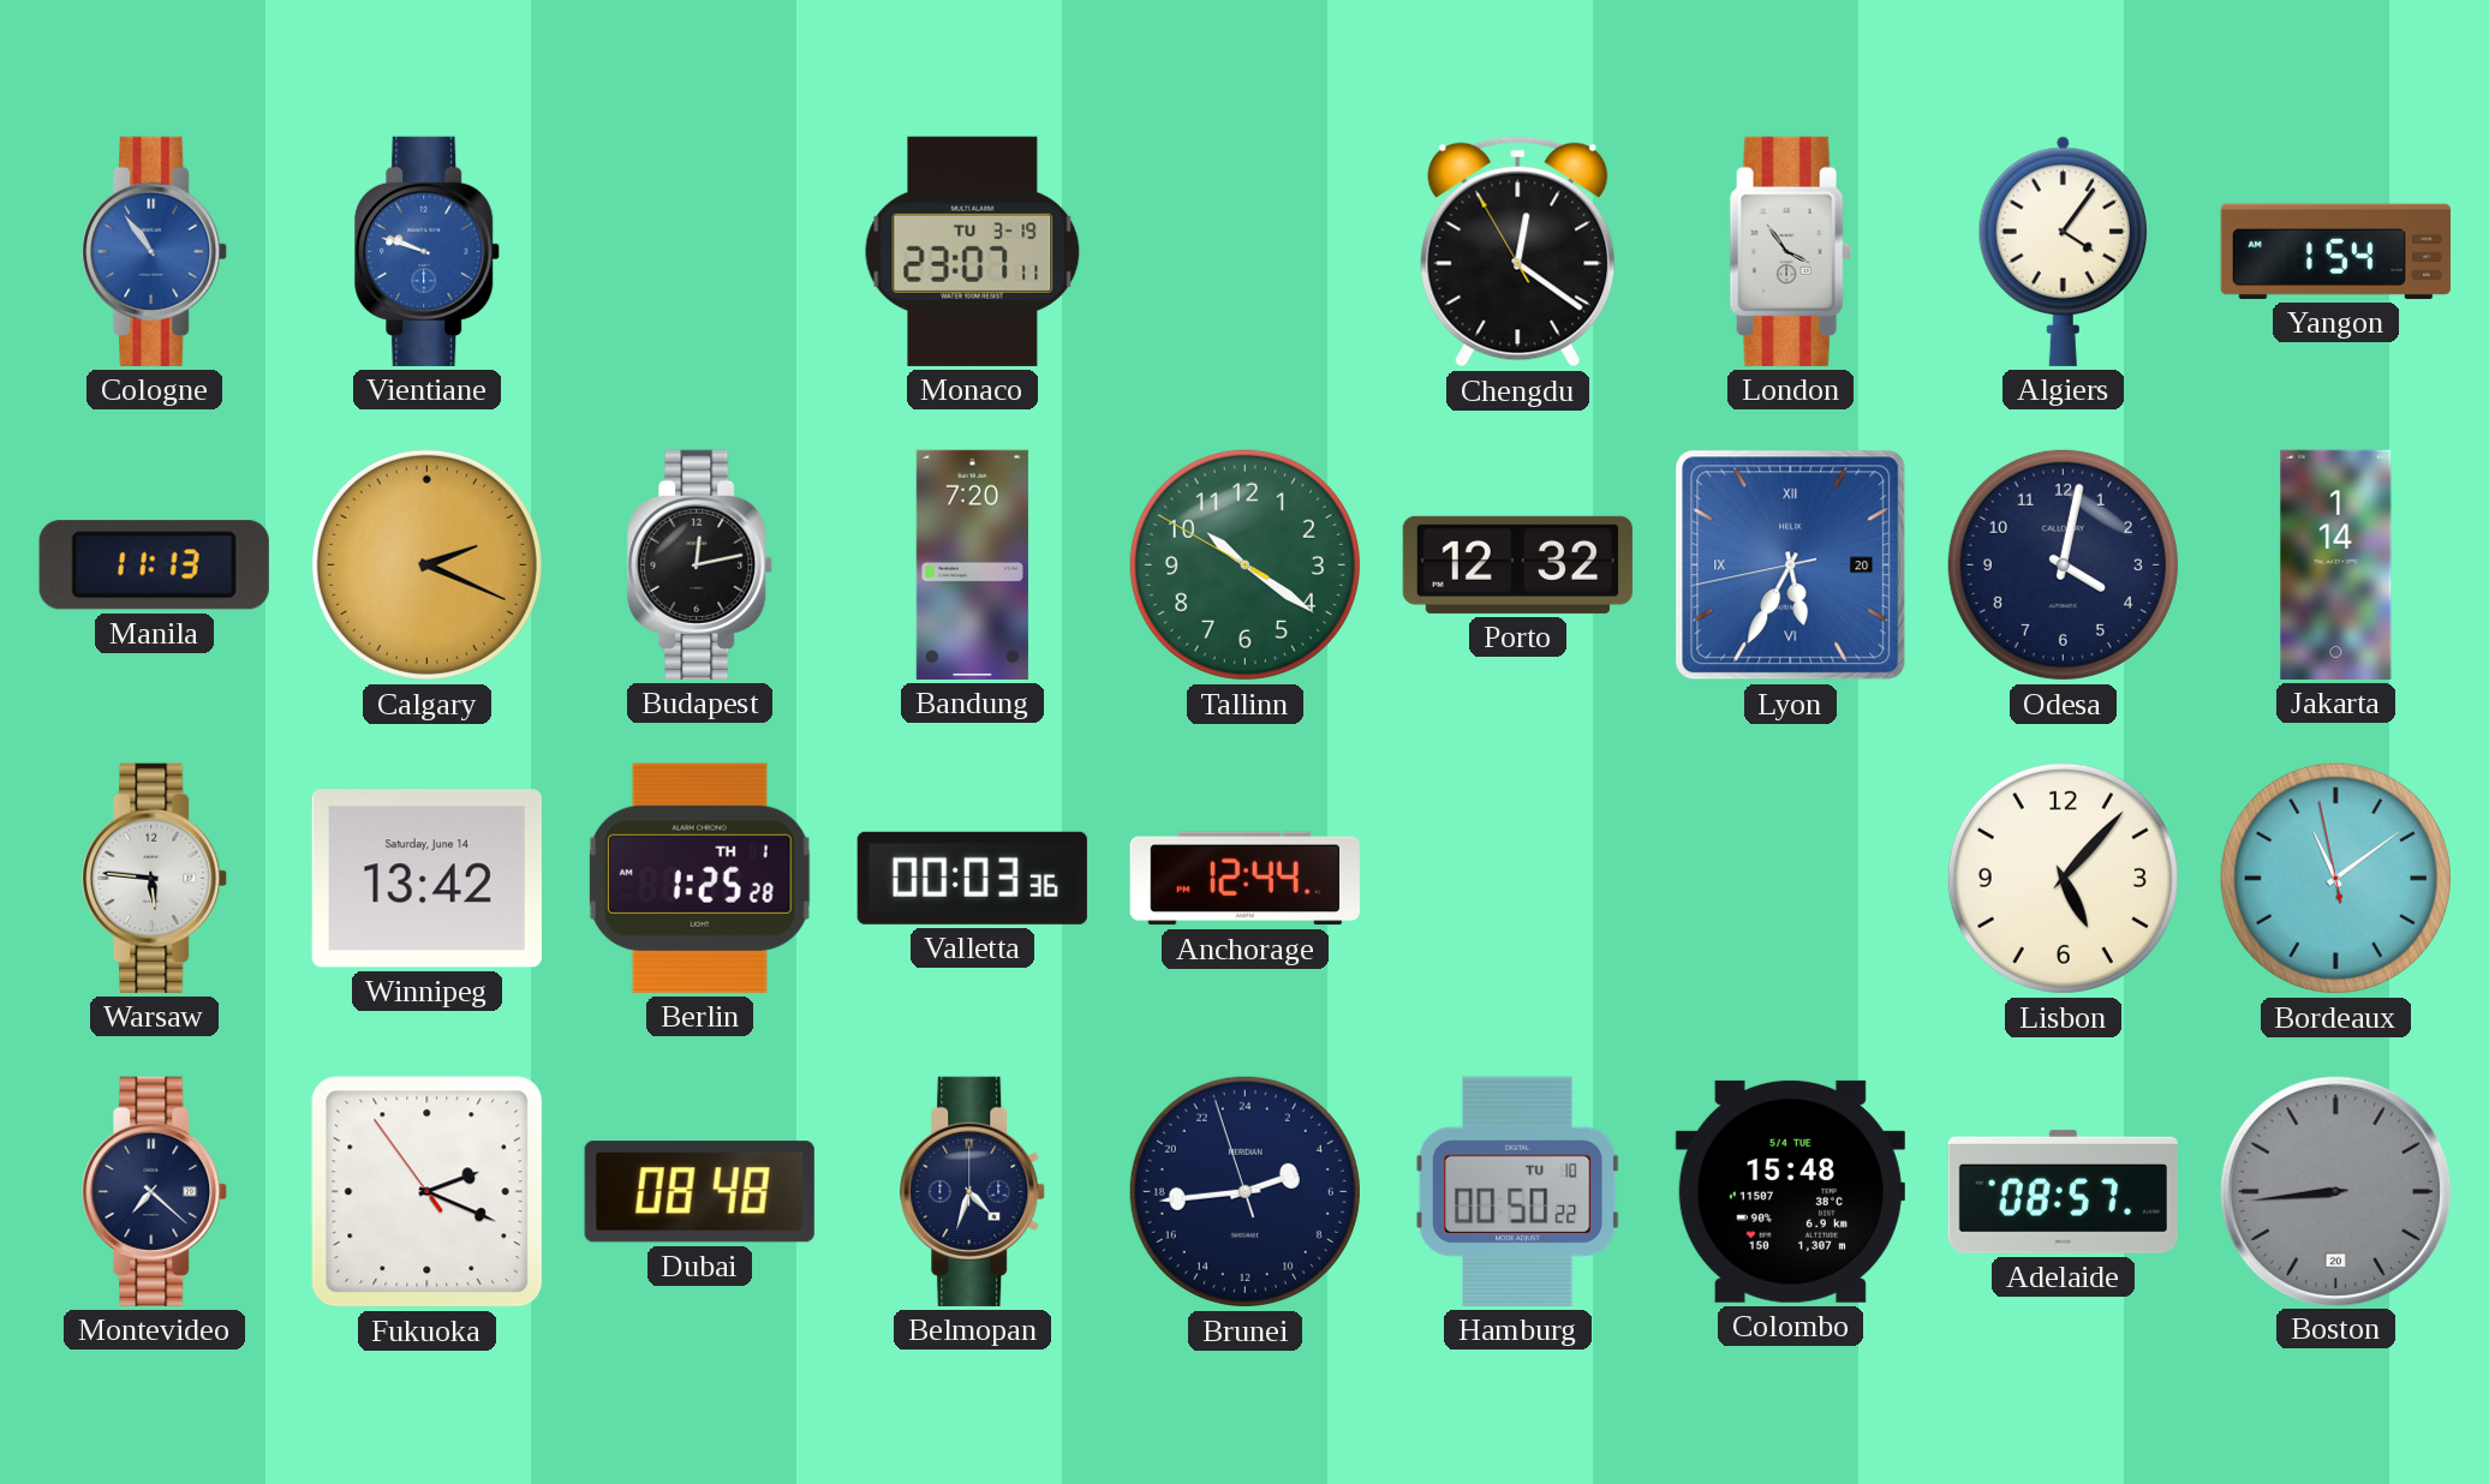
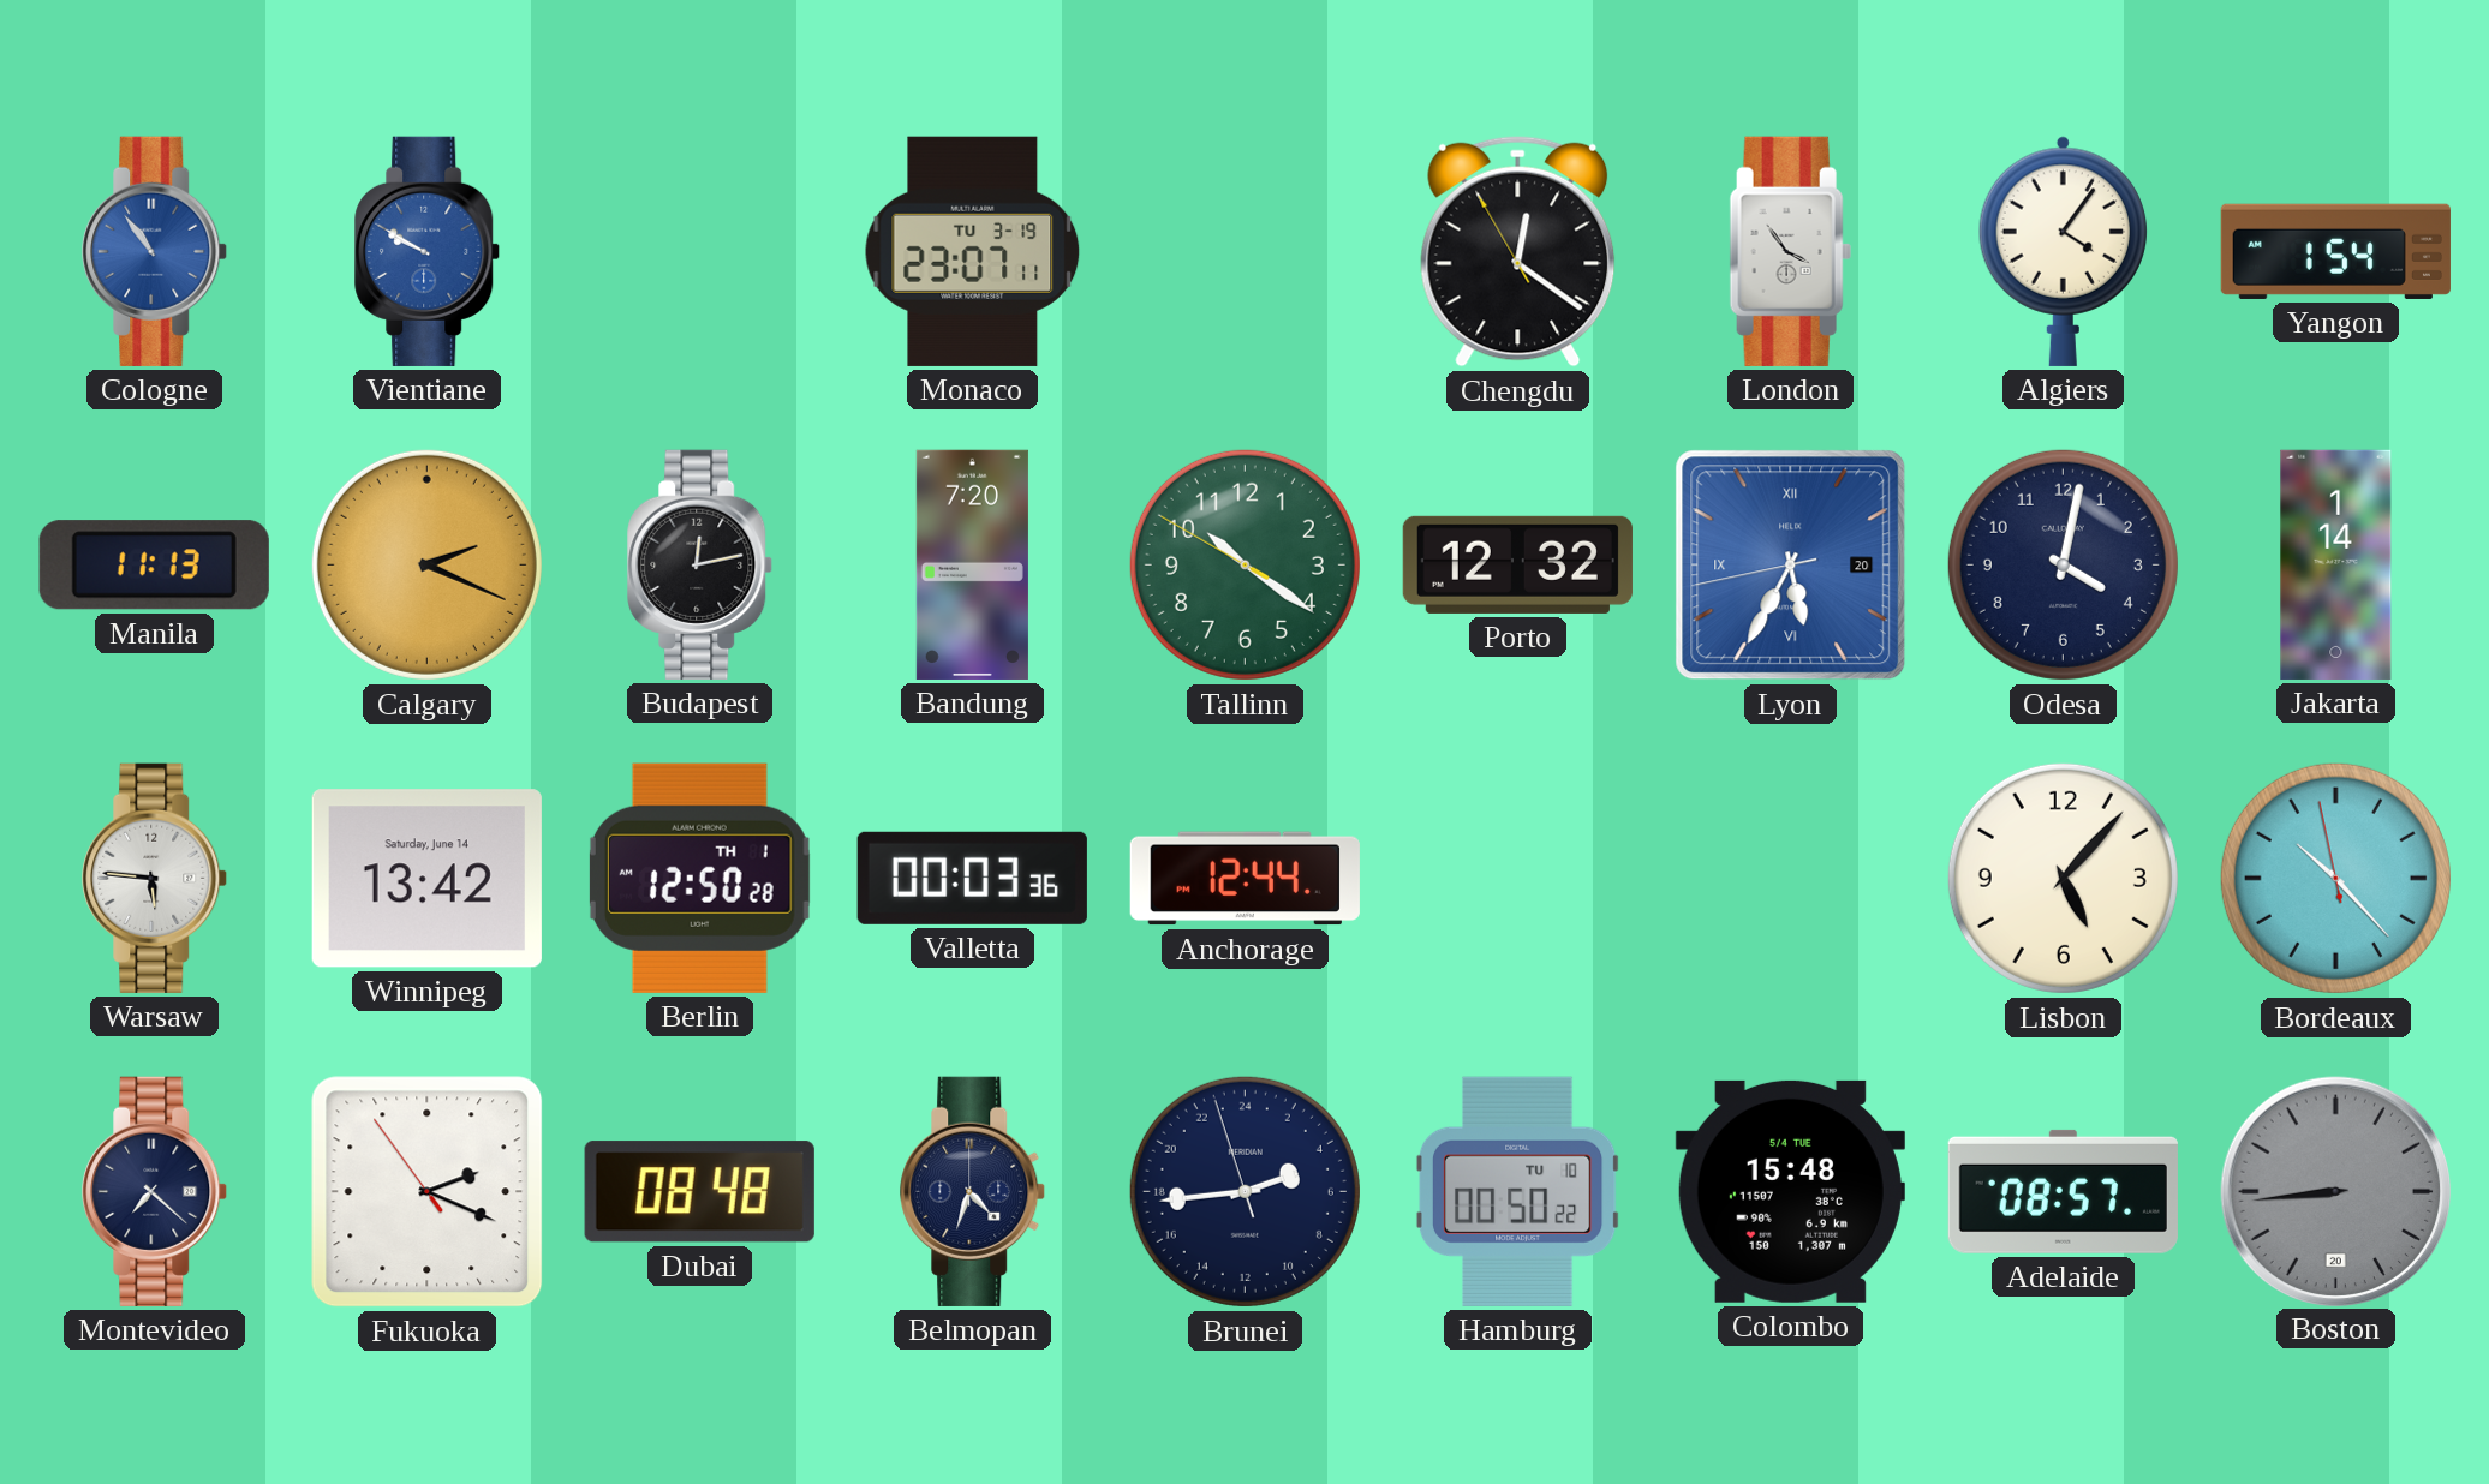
Vientiane: 9:48 -> 9:50 (428, 251)
Berlin: 1:25 -> 12:50 (699, 878)
Bordeaux: 11:08 -> 10:22 (2335, 878)
